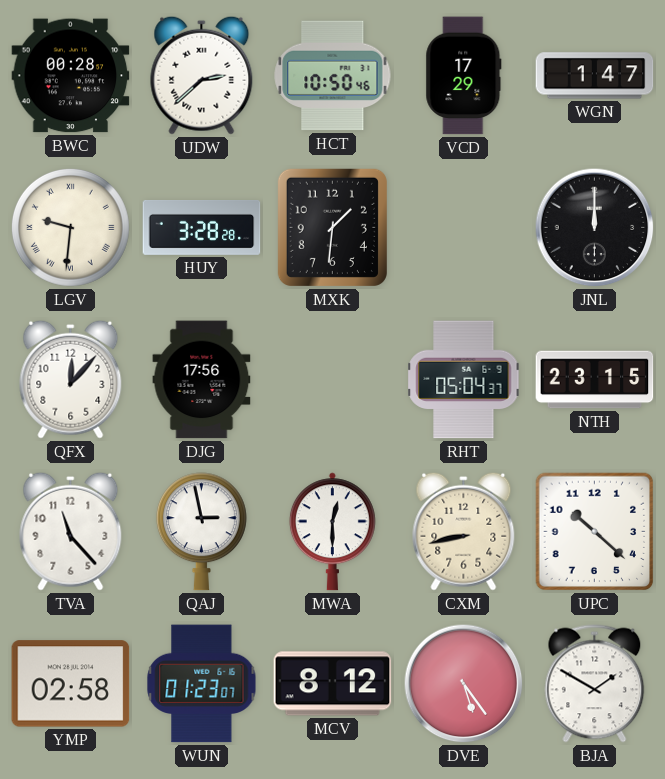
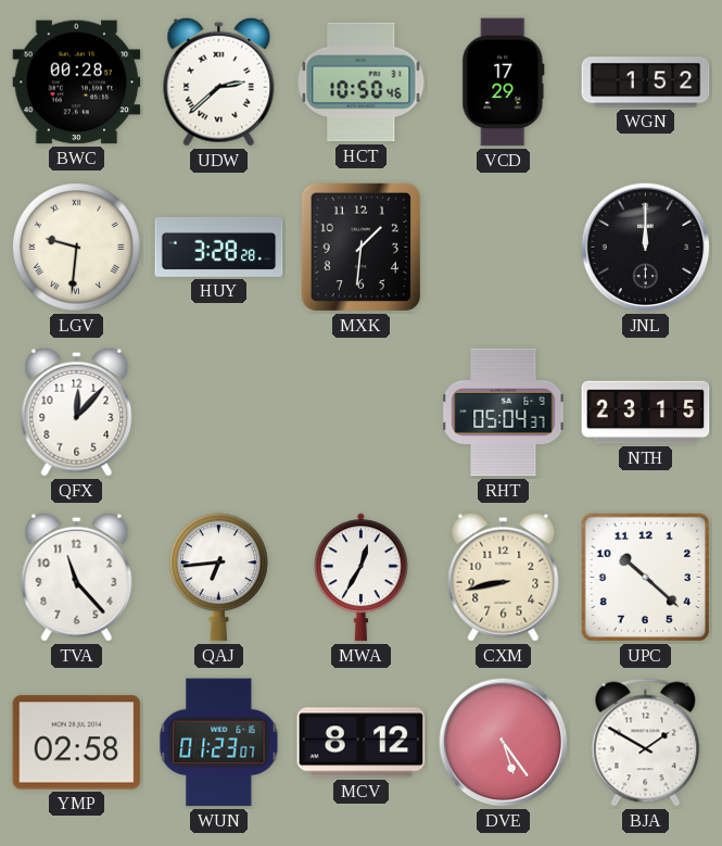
WGN: 1:47 -> 1:52 (646, 83)
DJG: 17:56 -> none (202, 380)
QAJ: 2:58 -> 6:44 (218, 578)
MWA: 12:30 -> 12:35 (360, 578)
